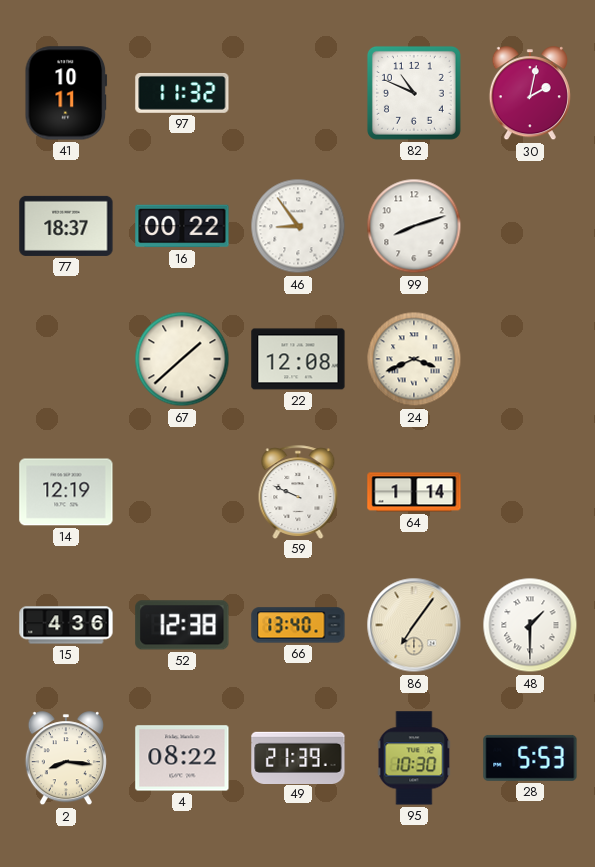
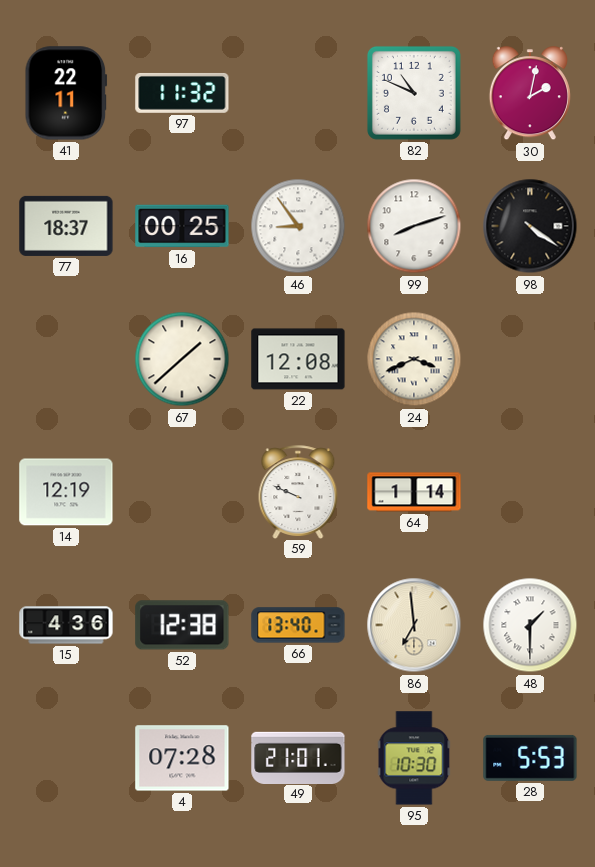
41: 10:11 -> 22:11 (66, 93)
16: 00:22 -> 00:25 (182, 226)
98: none -> 4:21 (530, 226)
86: 7:06 -> 6:59 (414, 625)
2: 8:16 -> none (66, 759)
4: 08:22 -> 07:28 (182, 758)
49: 21:39 -> 21:01 (298, 757)
